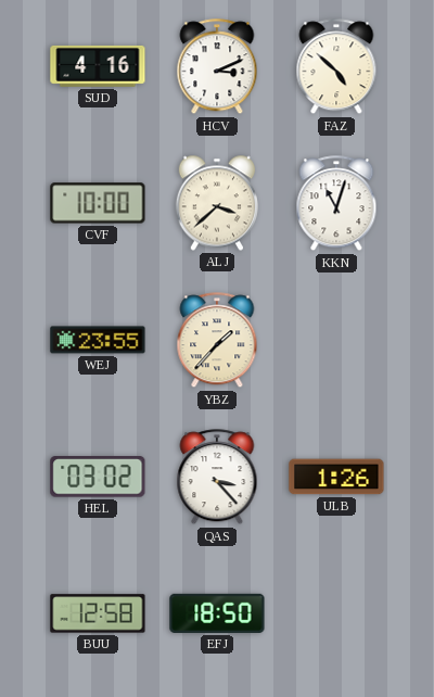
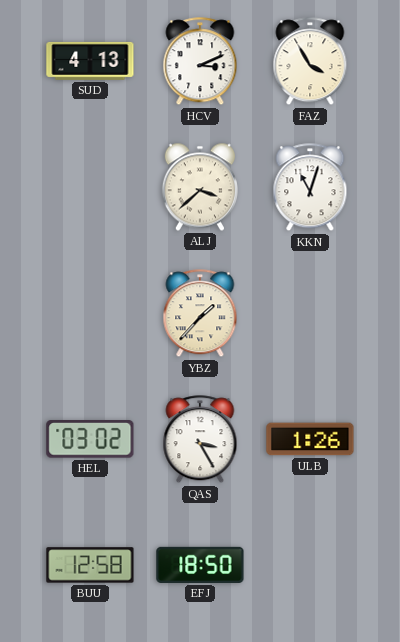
SUD: 4:16 -> 4:13 (90, 61)
FAZ: 4:52 -> 3:55 (310, 62)
CVF: 10:00 -> none (98, 203)
WEJ: 23:55 -> none (98, 340)
QAS: 3:23 -> 3:25 (200, 440)
